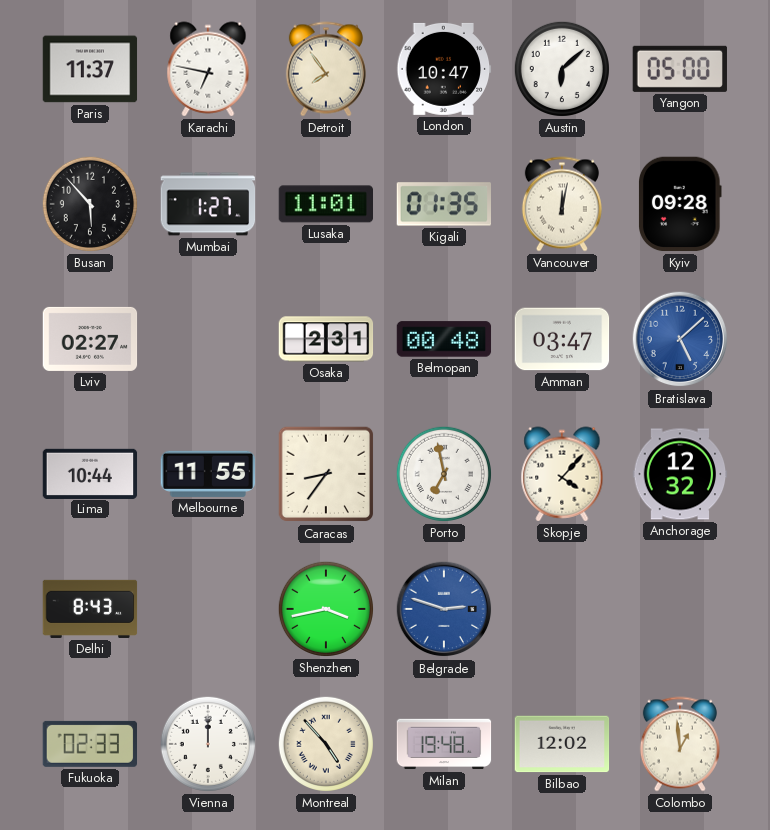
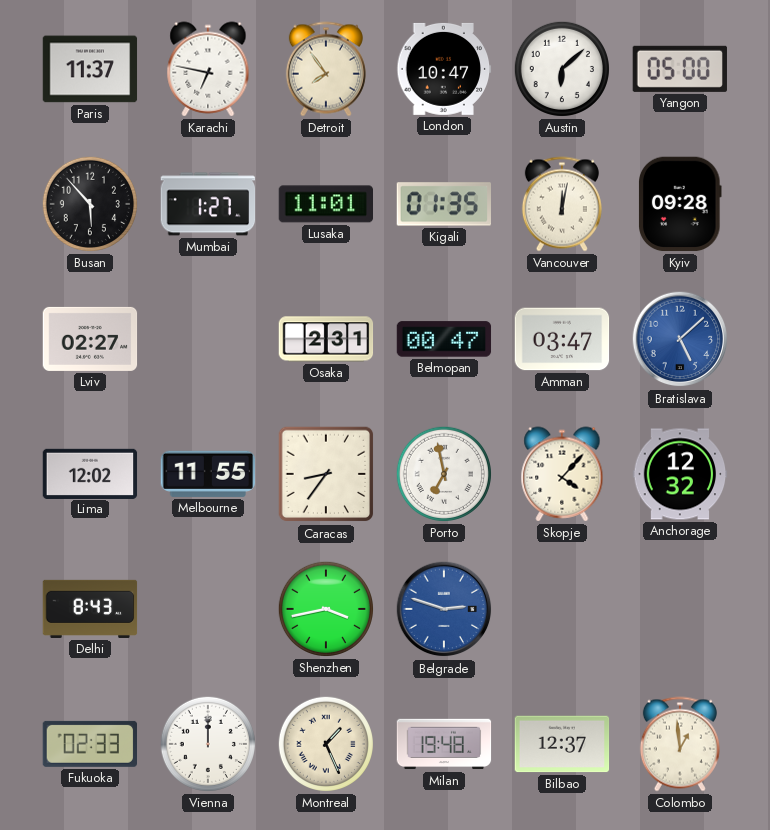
Belmopan: 00:48 -> 00:47 (444, 339)
Lima: 10:44 -> 12:02 (90, 473)
Montreal: 4:53 -> 1:26 (326, 744)
Bilbao: 12:02 -> 12:37 (562, 744)
